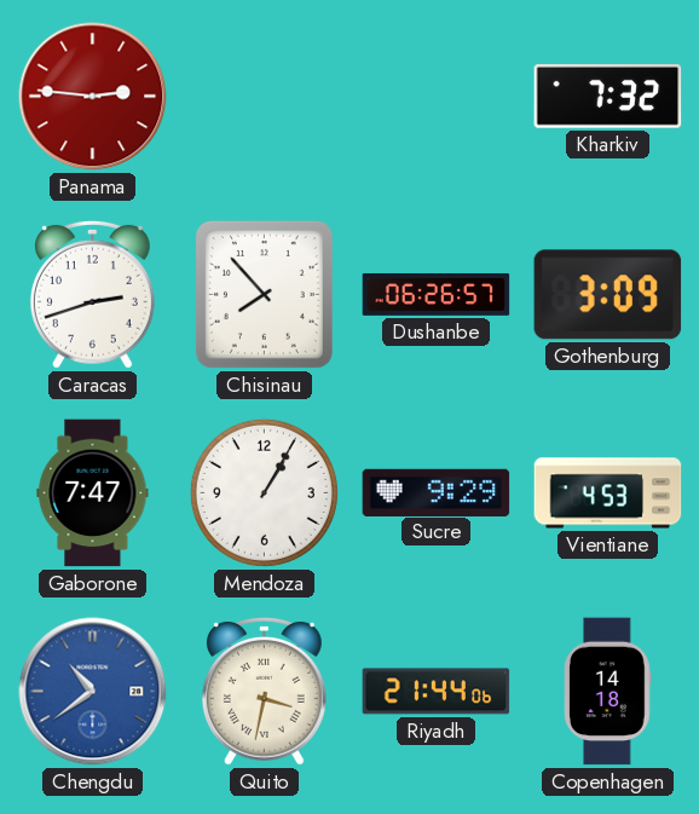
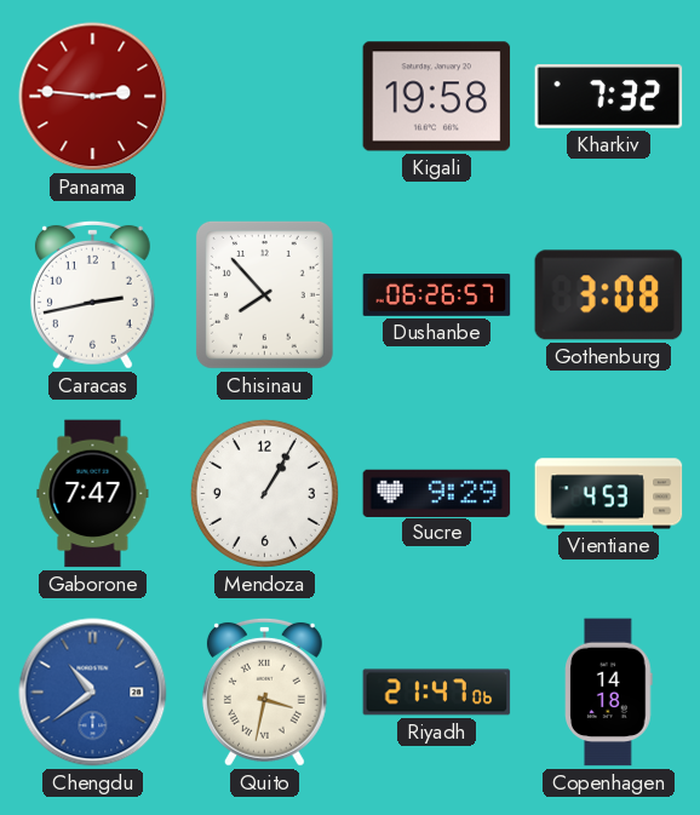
Kigali: none -> 19:58 (437, 97)
Caracas: 2:42 -> 2:43 (92, 294)
Gothenburg: 3:09 -> 3:08 (609, 295)
Riyadh: 21:44 -> 21:47 (437, 693)
